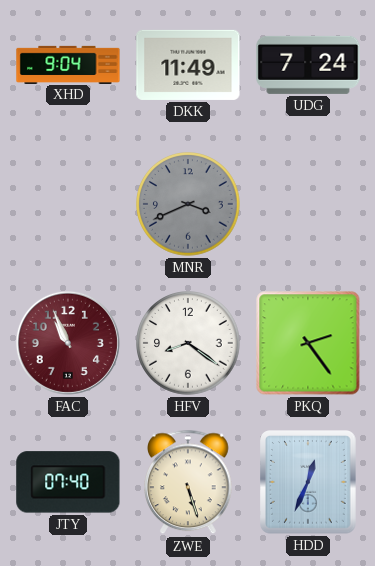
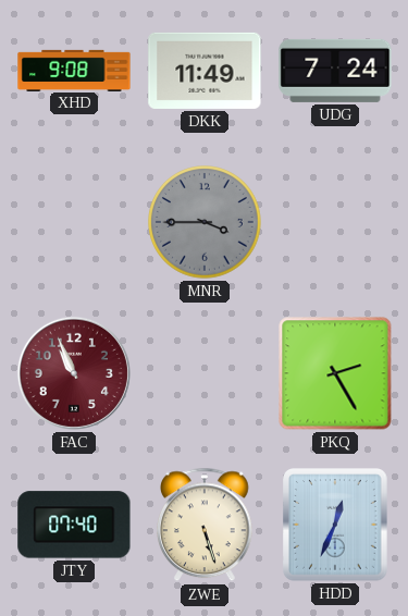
XHD: 9:04 -> 9:08 (74, 70)
MNR: 3:41 -> 3:45 (205, 222)
HFV: 8:21 -> none (188, 343)
PKQ: 2:24 -> 2:25 (335, 373)
